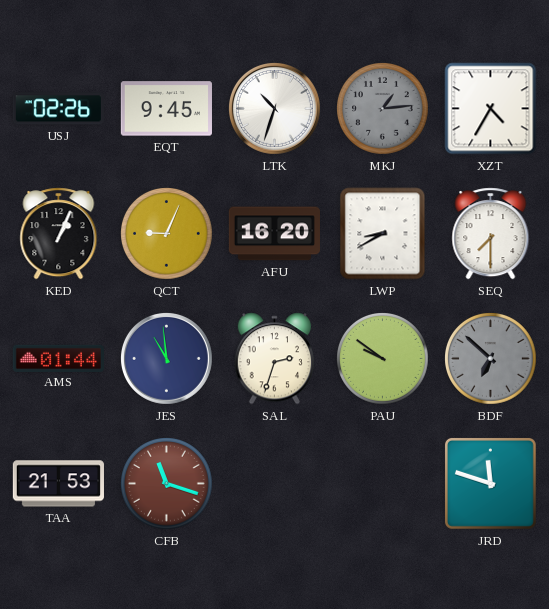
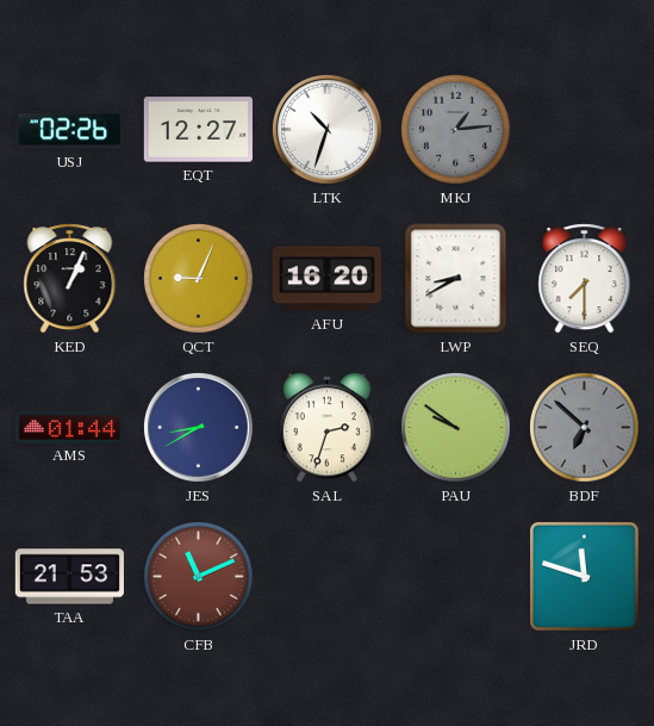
EQT: 9:45 -> 12:27 (198, 130)
XZT: 4:35 -> none (491, 109)
JES: 10:59 -> 8:40 (198, 427)
CFB: 11:18 -> 11:11 (199, 577)
